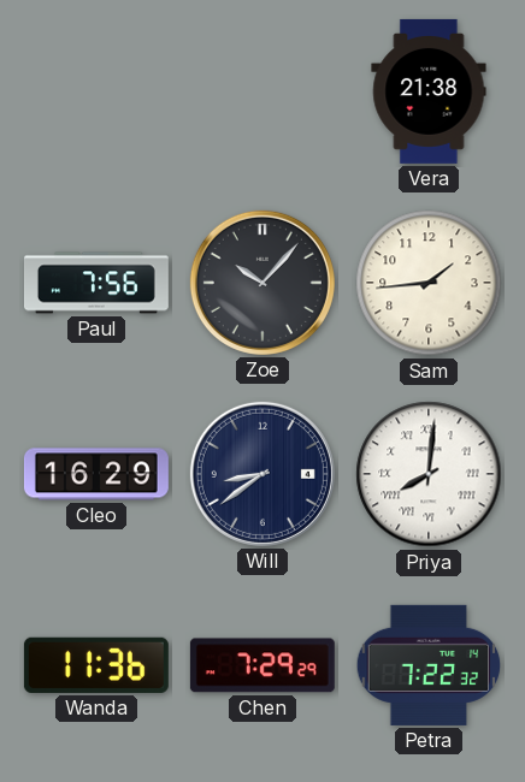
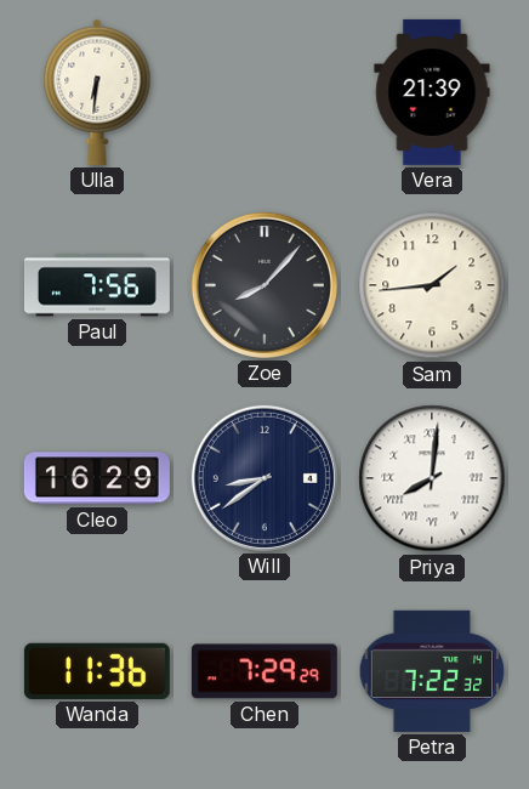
Ulla: none -> 6:31 (97, 92)
Vera: 21:38 -> 21:39 (432, 92)
Zoe: 10:07 -> 8:07 (264, 285)
